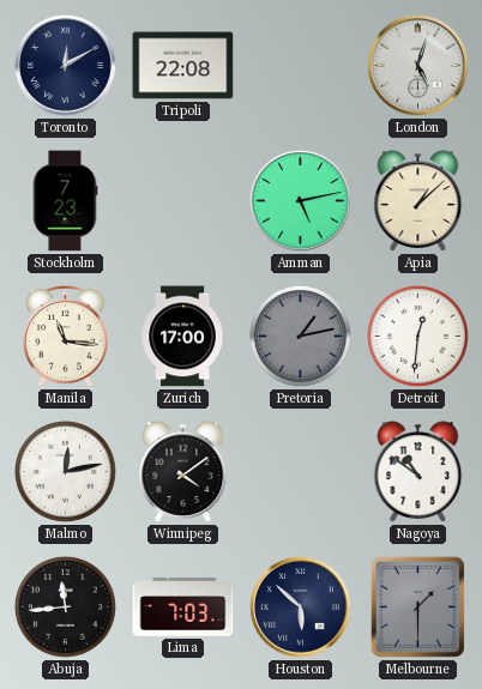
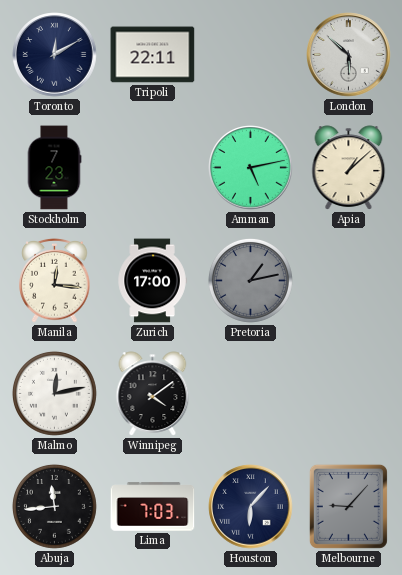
Tripoli: 22:08 -> 22:11 (153, 55)
London: 5:03 -> 5:52 (349, 55)
Manila: 11:16 -> 12:16 (55, 281)
Detroit: 12:31 -> none (417, 336)
Nagoya: 10:51 -> none (418, 472)
Houston: 5:52 -> 6:07 (251, 507)
Melbourne: 1:30 -> 9:07 (348, 506)
